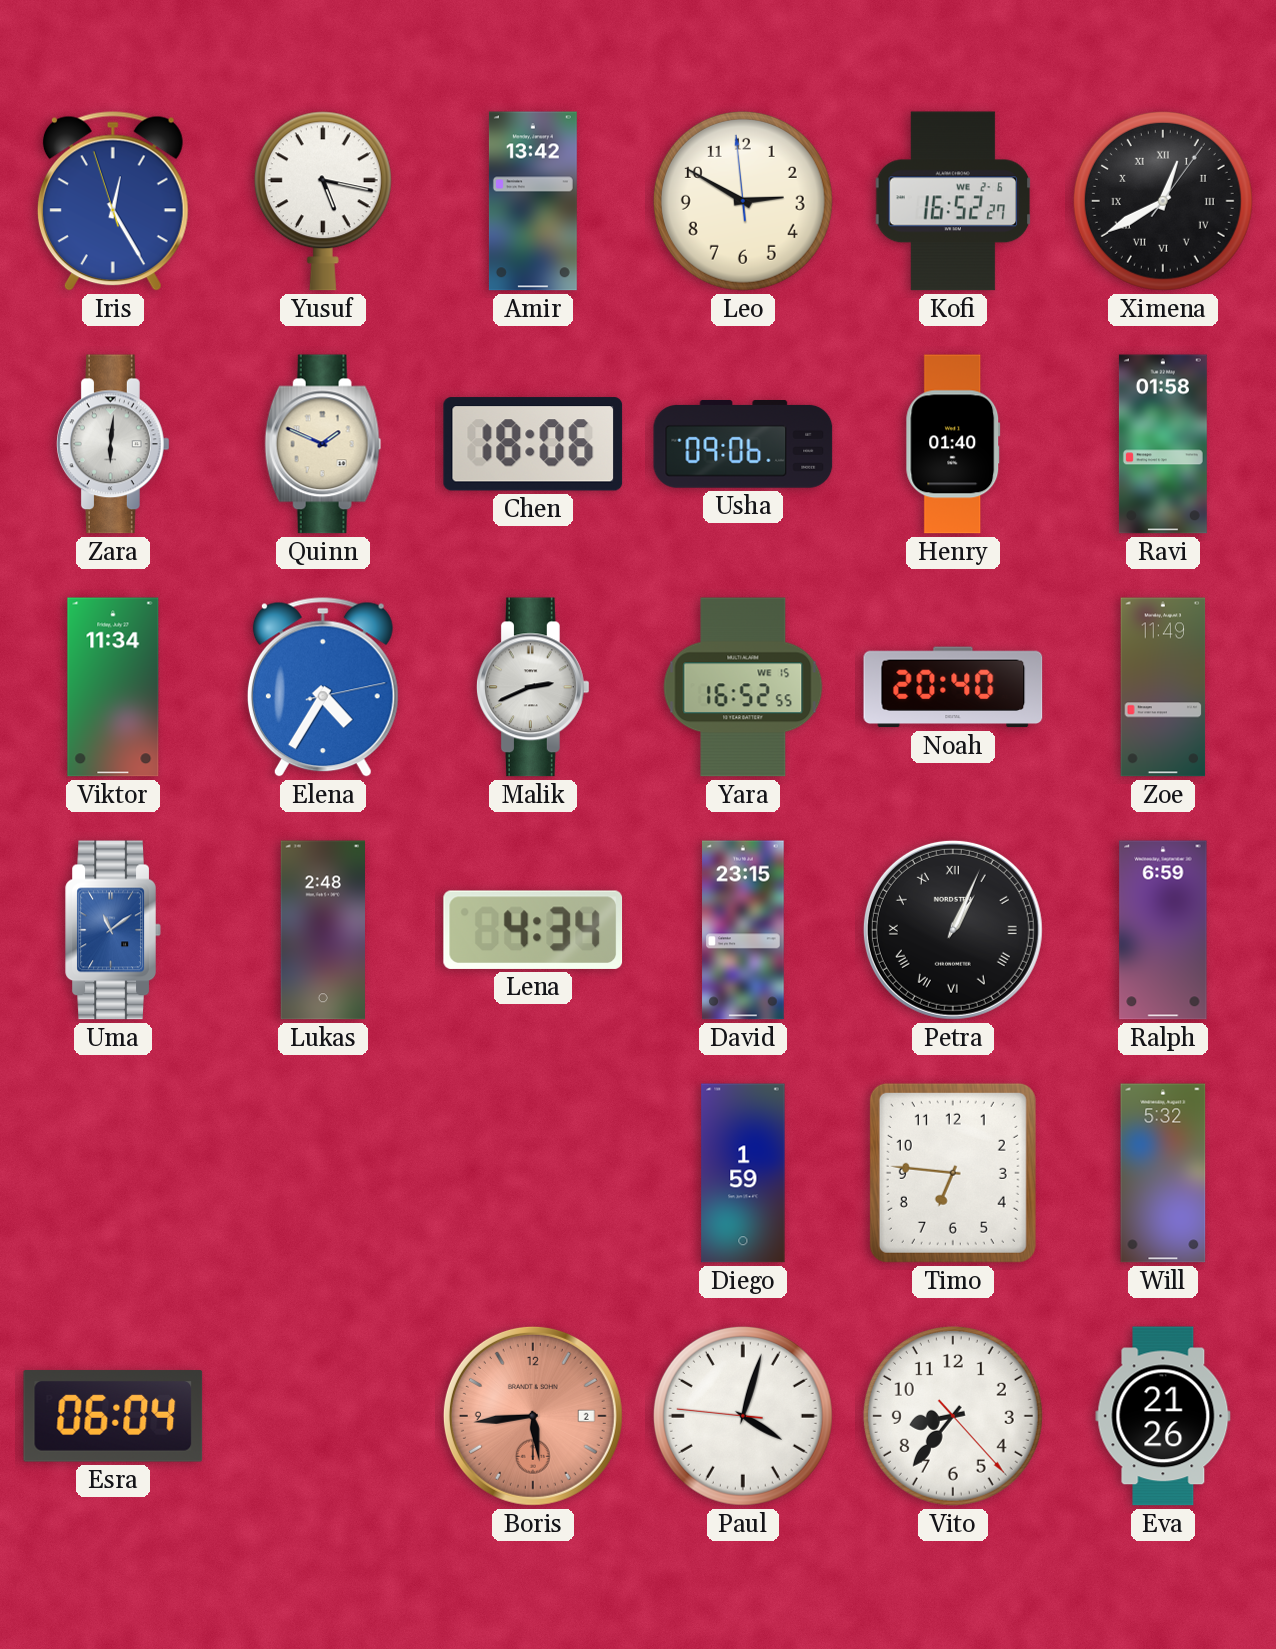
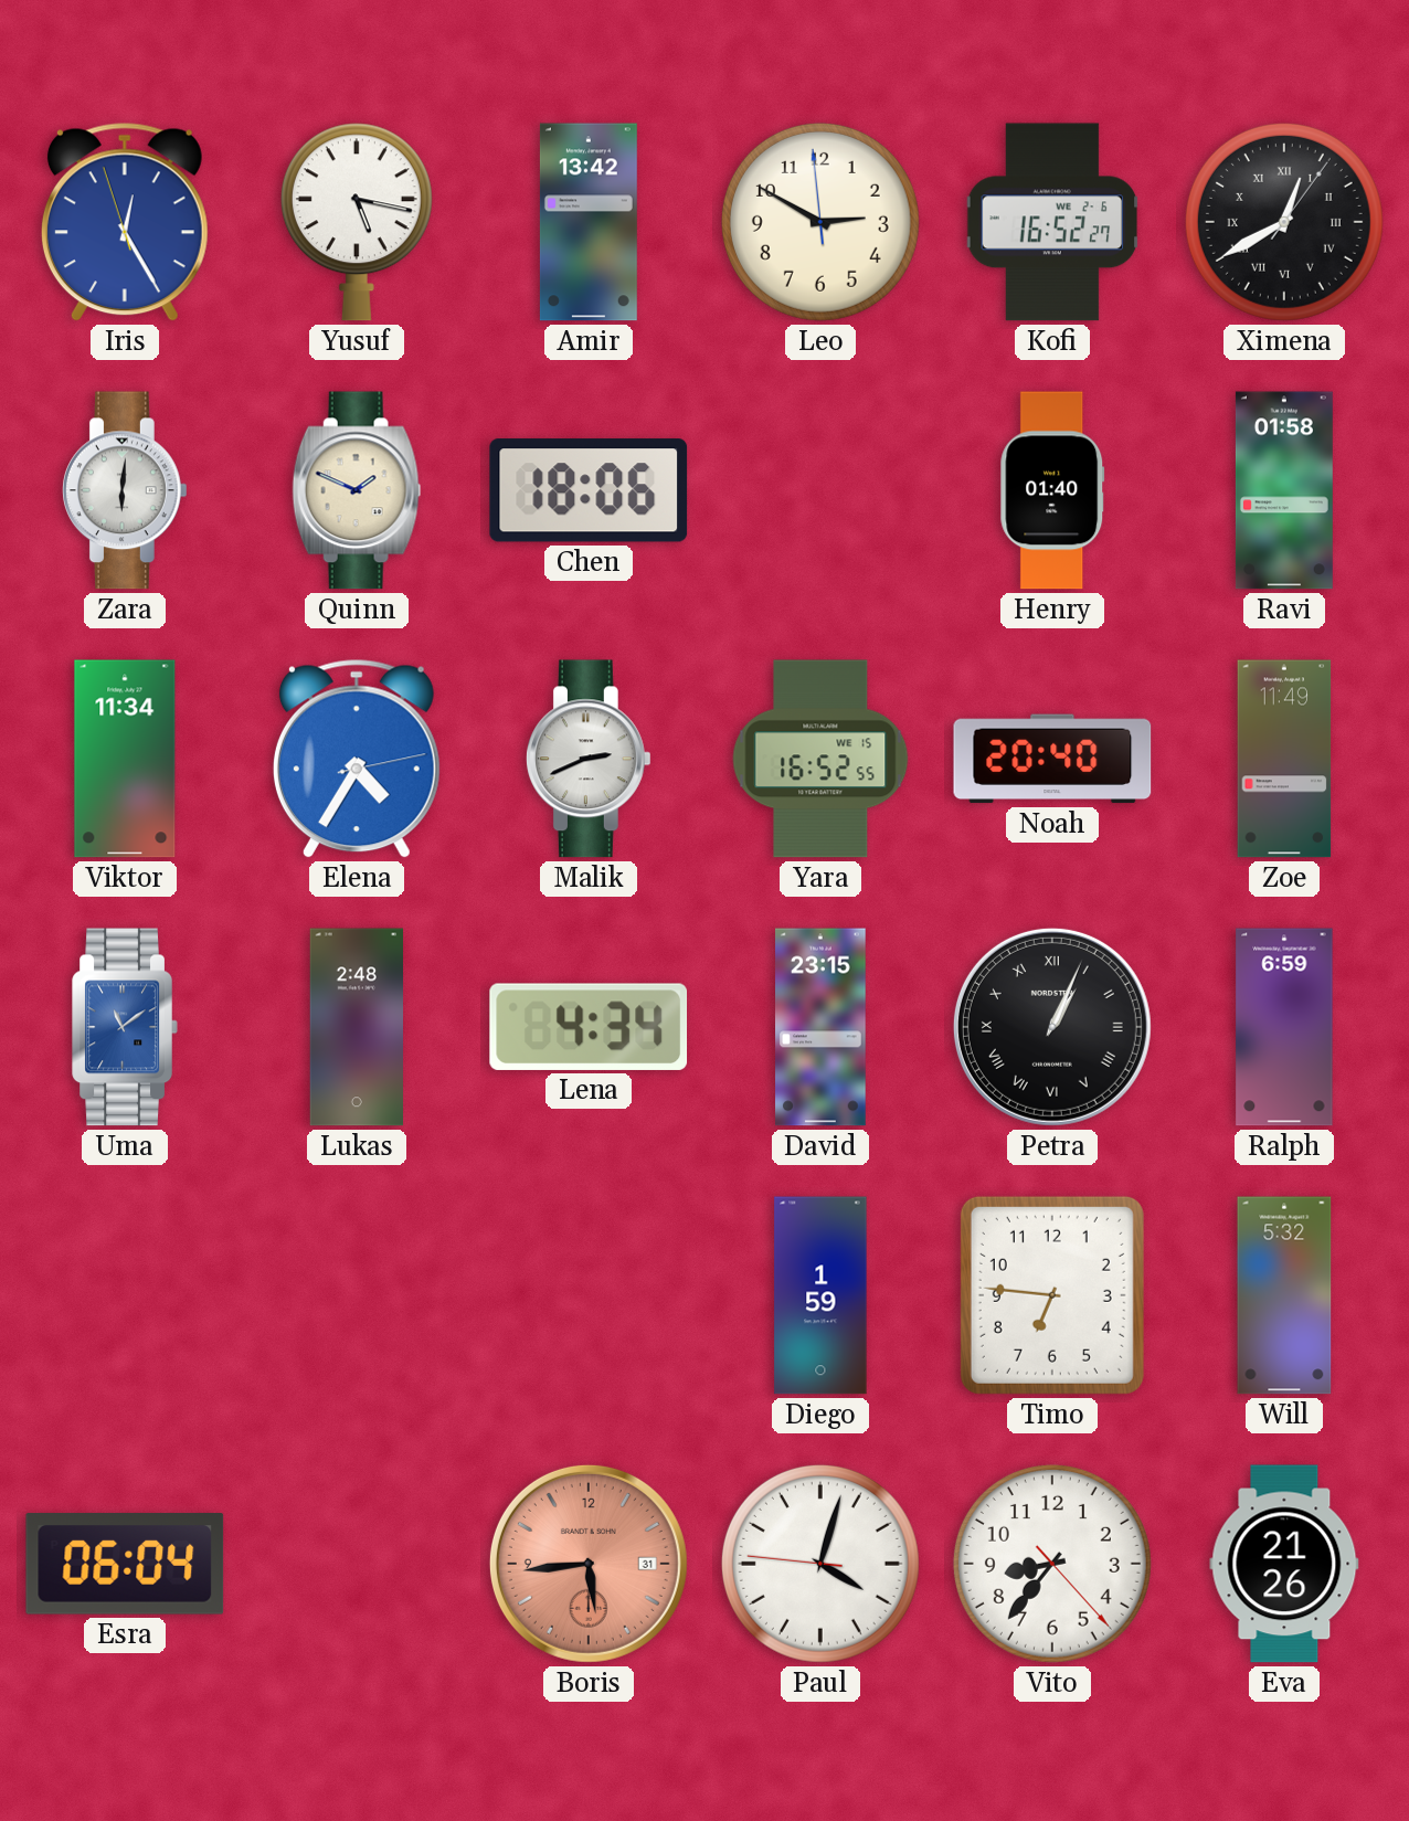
Usha: 09:06 -> none (743, 445)
Boris date: 2 -> 31 (589, 1564)
